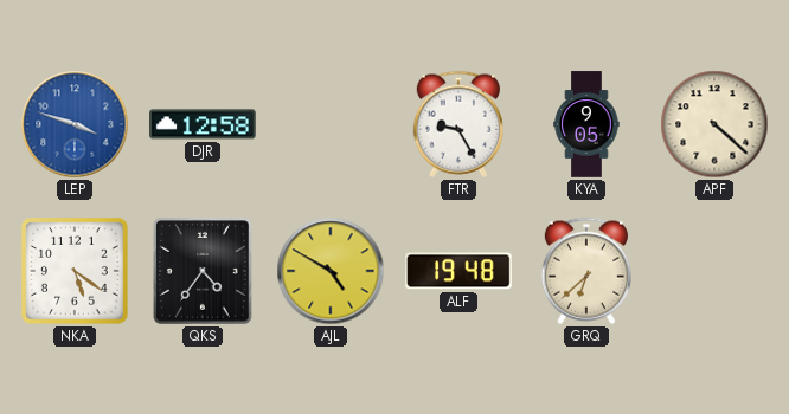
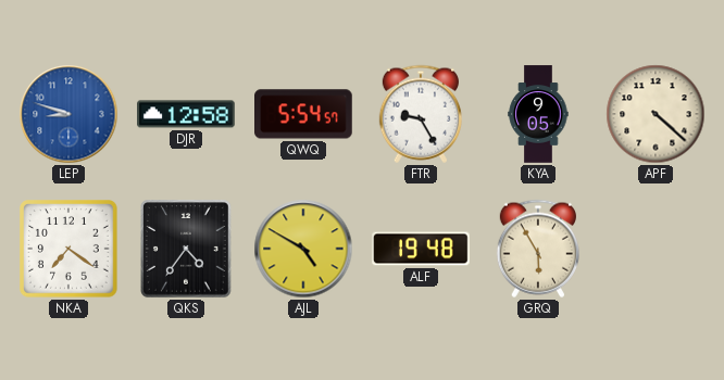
LEP: 3:48 -> 8:48 (68, 114)
QWQ: none -> 5:54 (304, 114)
NKA: 5:21 -> 7:21 (68, 249)
GRQ: 6:38 -> 5:55 (537, 249)
